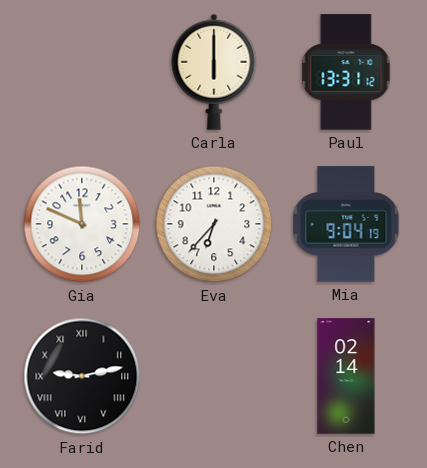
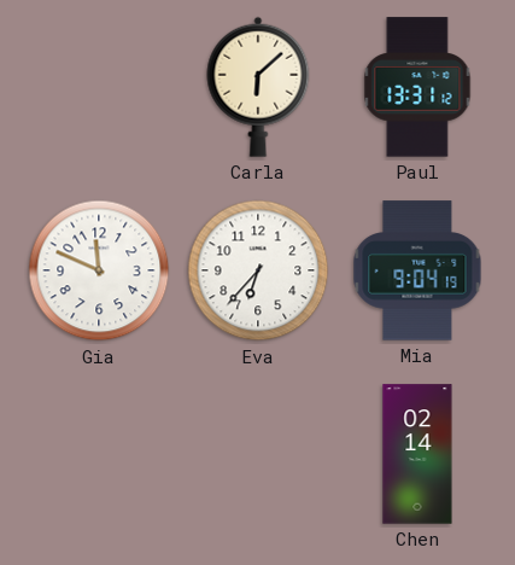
Carla: 6:00 -> 6:08 (258, 87)
Farid: 9:13 -> none (82, 376)
